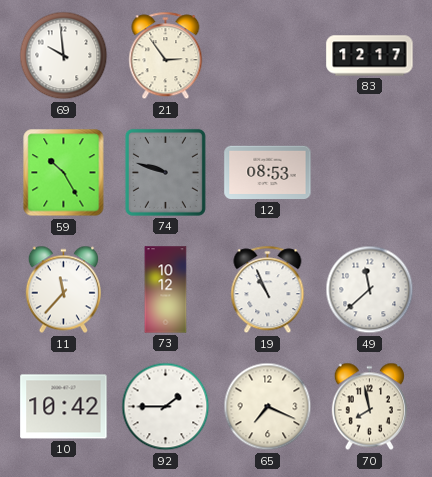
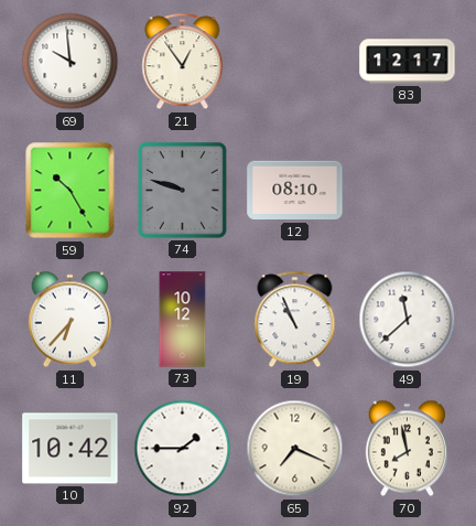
21: 2:54 -> 12:54 (183, 62)
12: 08:53 -> 08:10 (295, 191)
11: 11:37 -> 6:37 (69, 320)
